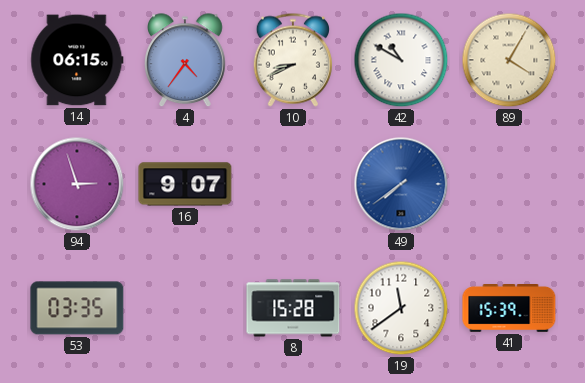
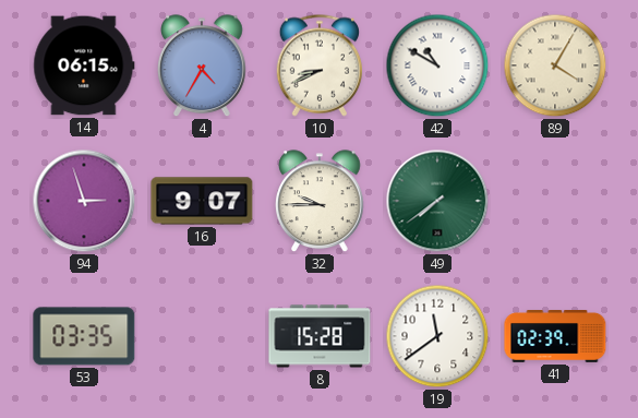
4: 4:36 -> 4:35 (203, 67)
32: none -> 9:45 (321, 202)
49 dial: blue -> green (437, 201)
41: 15:39 -> 02:39 (555, 337)
